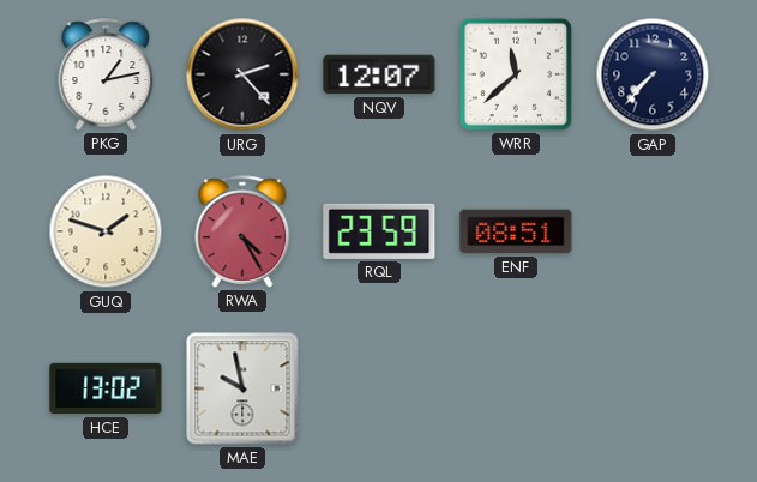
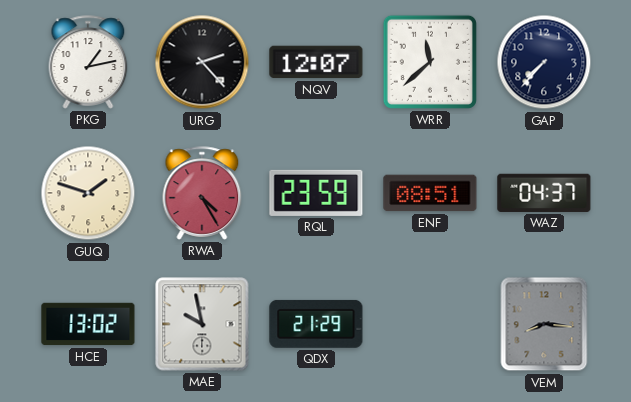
WAZ: none -> 04:37 (544, 193)
QDX: none -> 21:29 (316, 324)
VEM: none -> 8:16 (544, 324)
